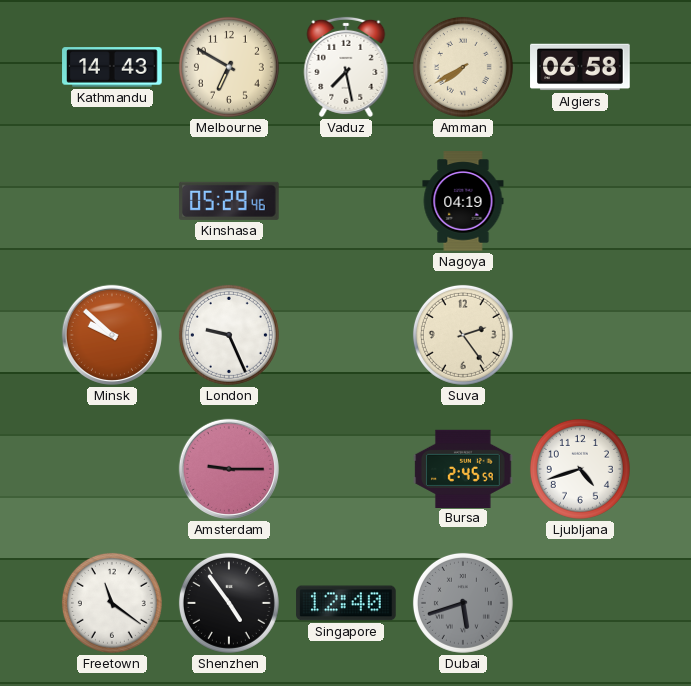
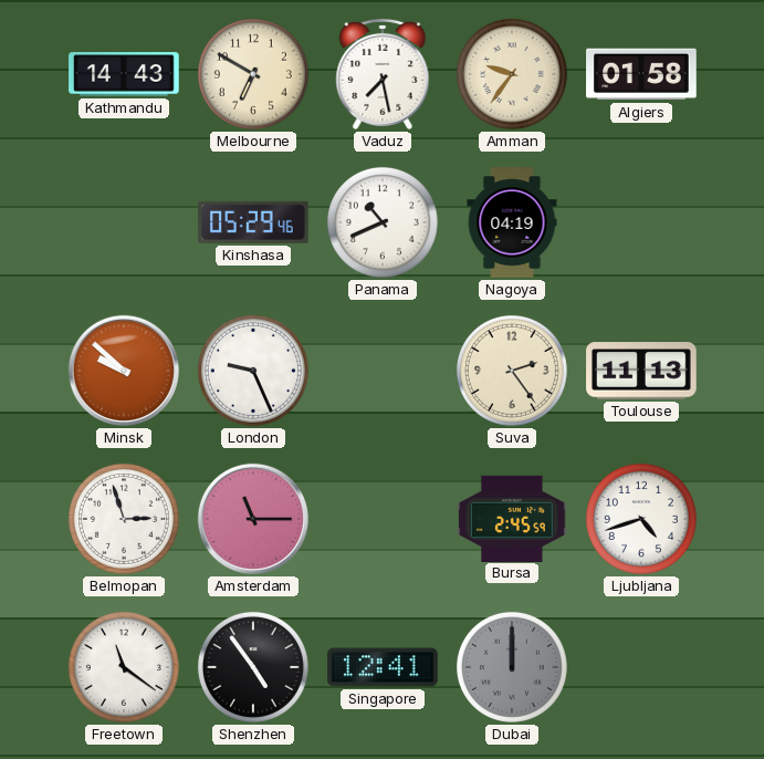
Amman: 7:40 -> 9:36 (512, 74)
Algiers: 06:58 -> 01:58 (641, 74)
Panama: none -> 10:41 (383, 222)
Toulouse: none -> 11:13 (641, 371)
Belmopan: none -> 2:57 (124, 519)
Amsterdam: 9:15 -> 11:15 (253, 519)
Singapore: 12:40 -> 12:41 (383, 667)
Dubai: 5:42 -> 12:00 (512, 667)
